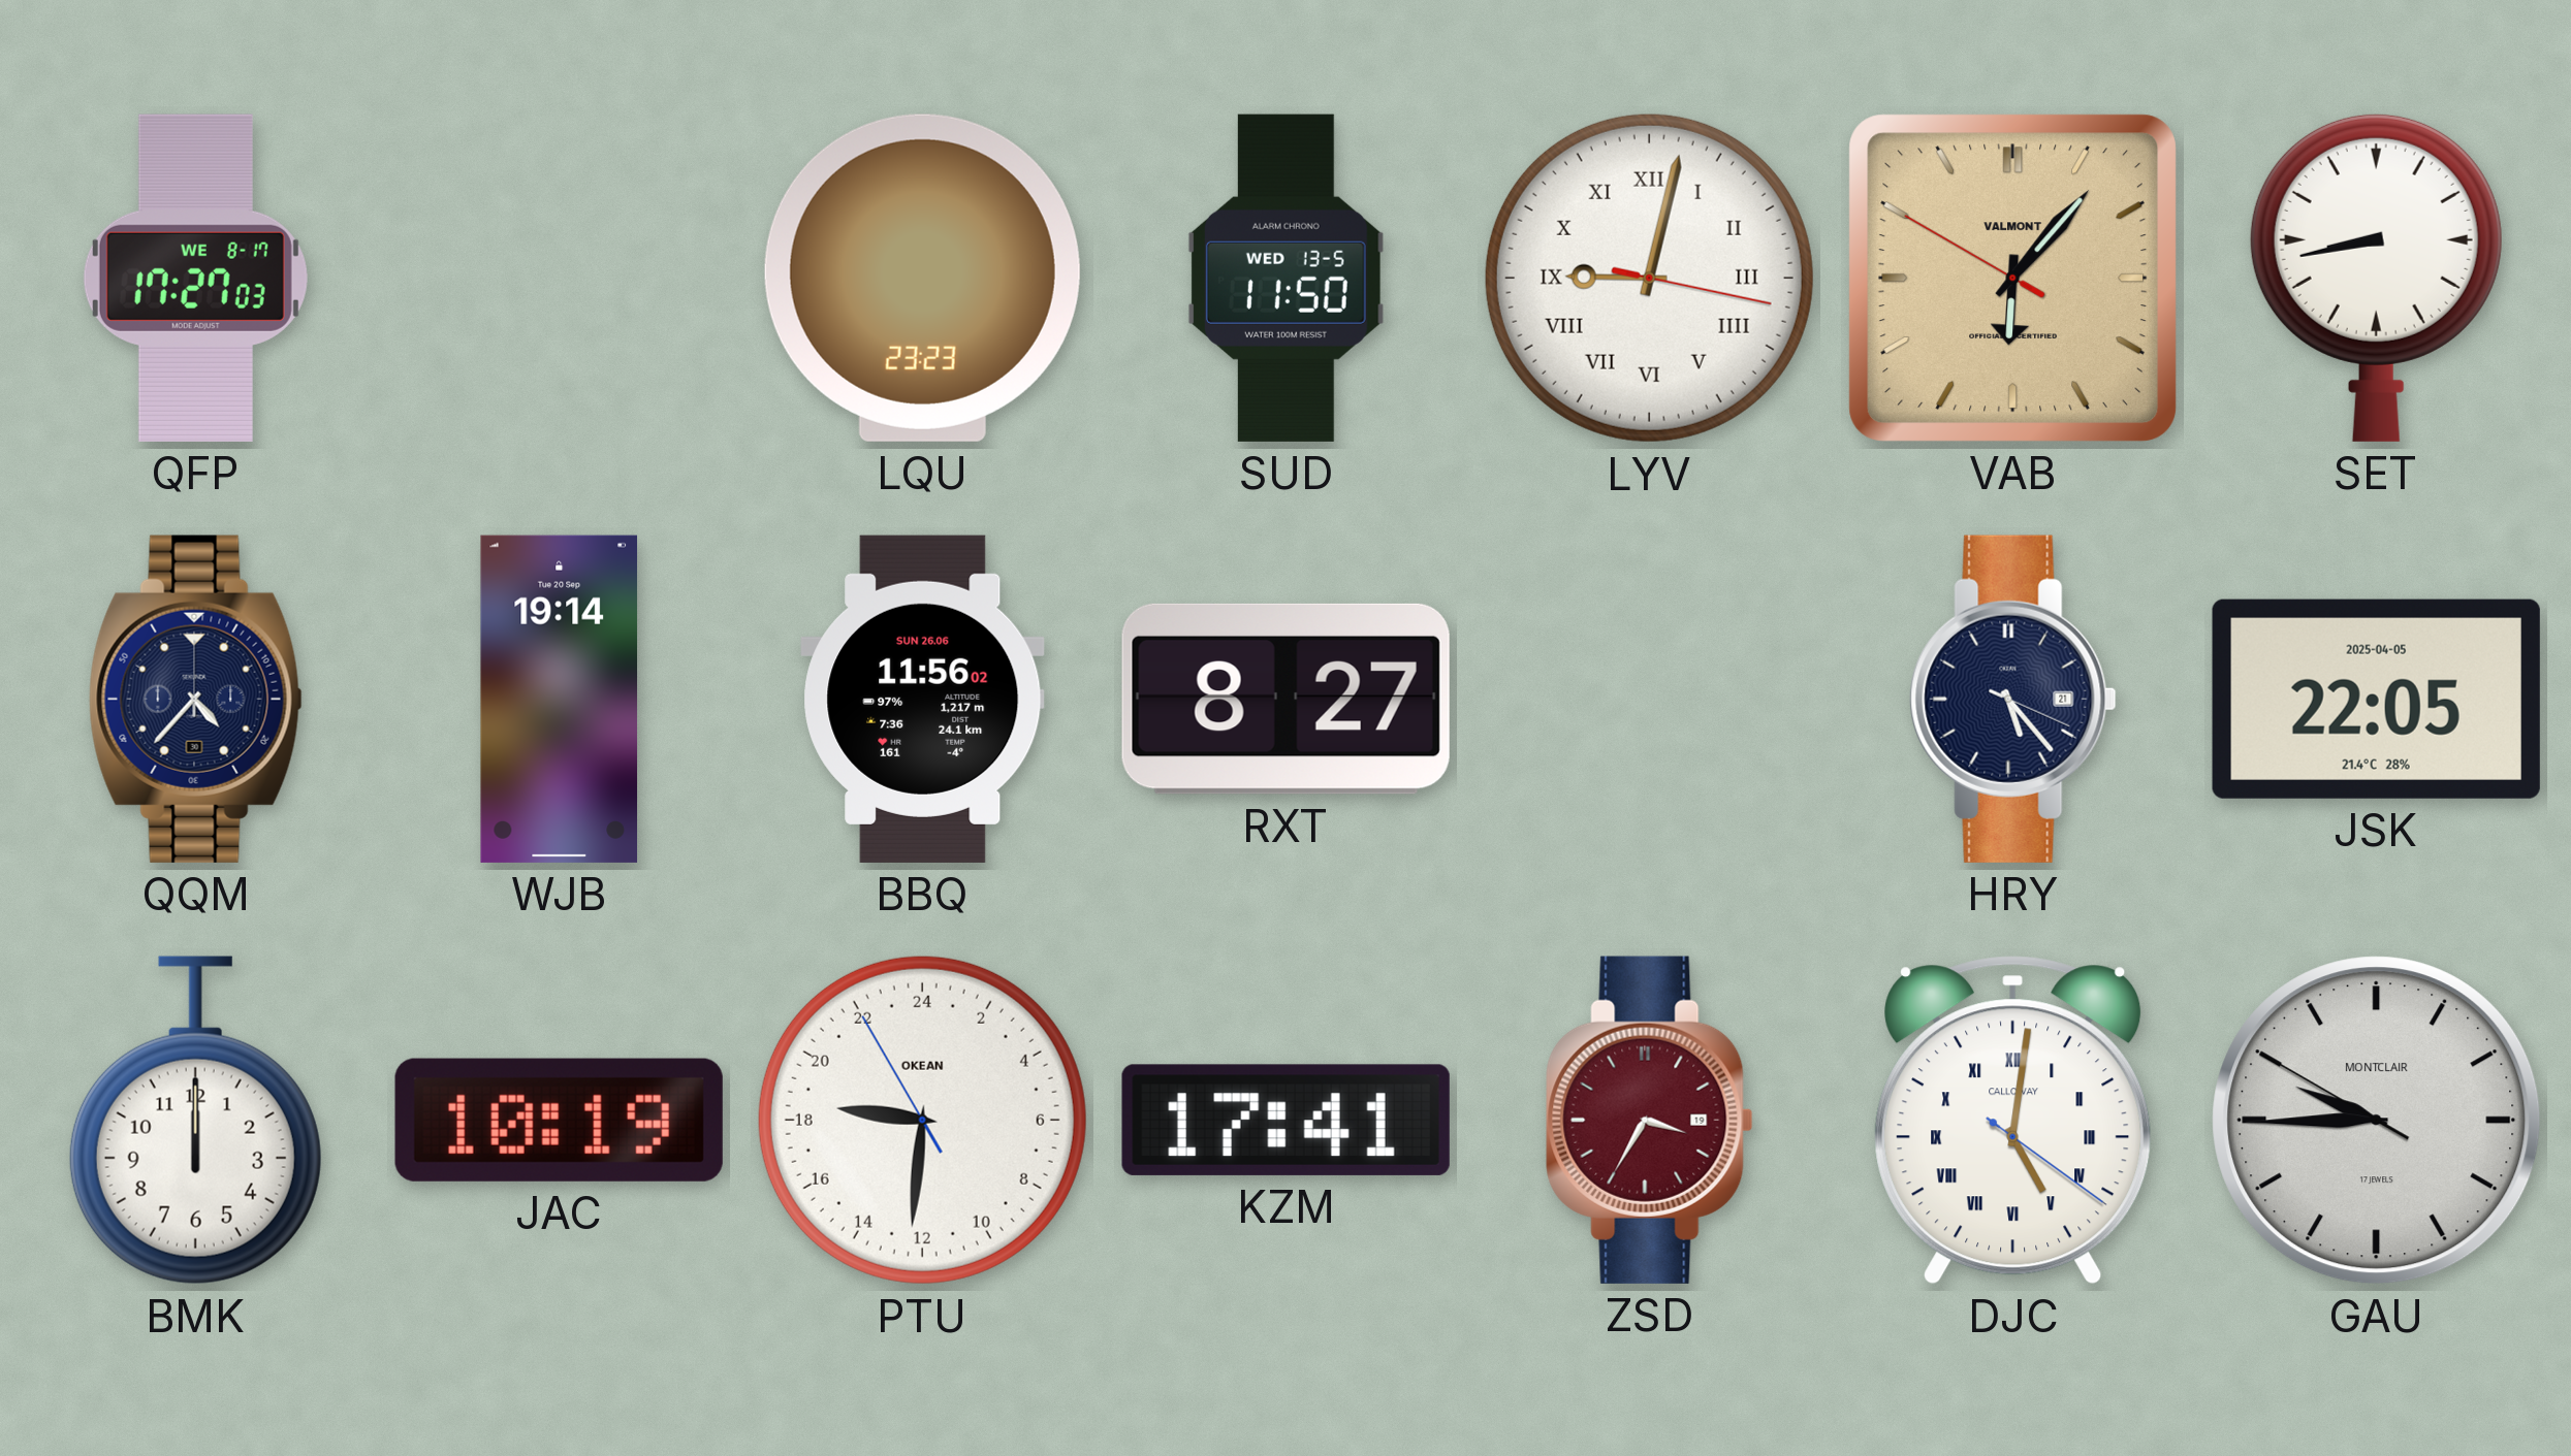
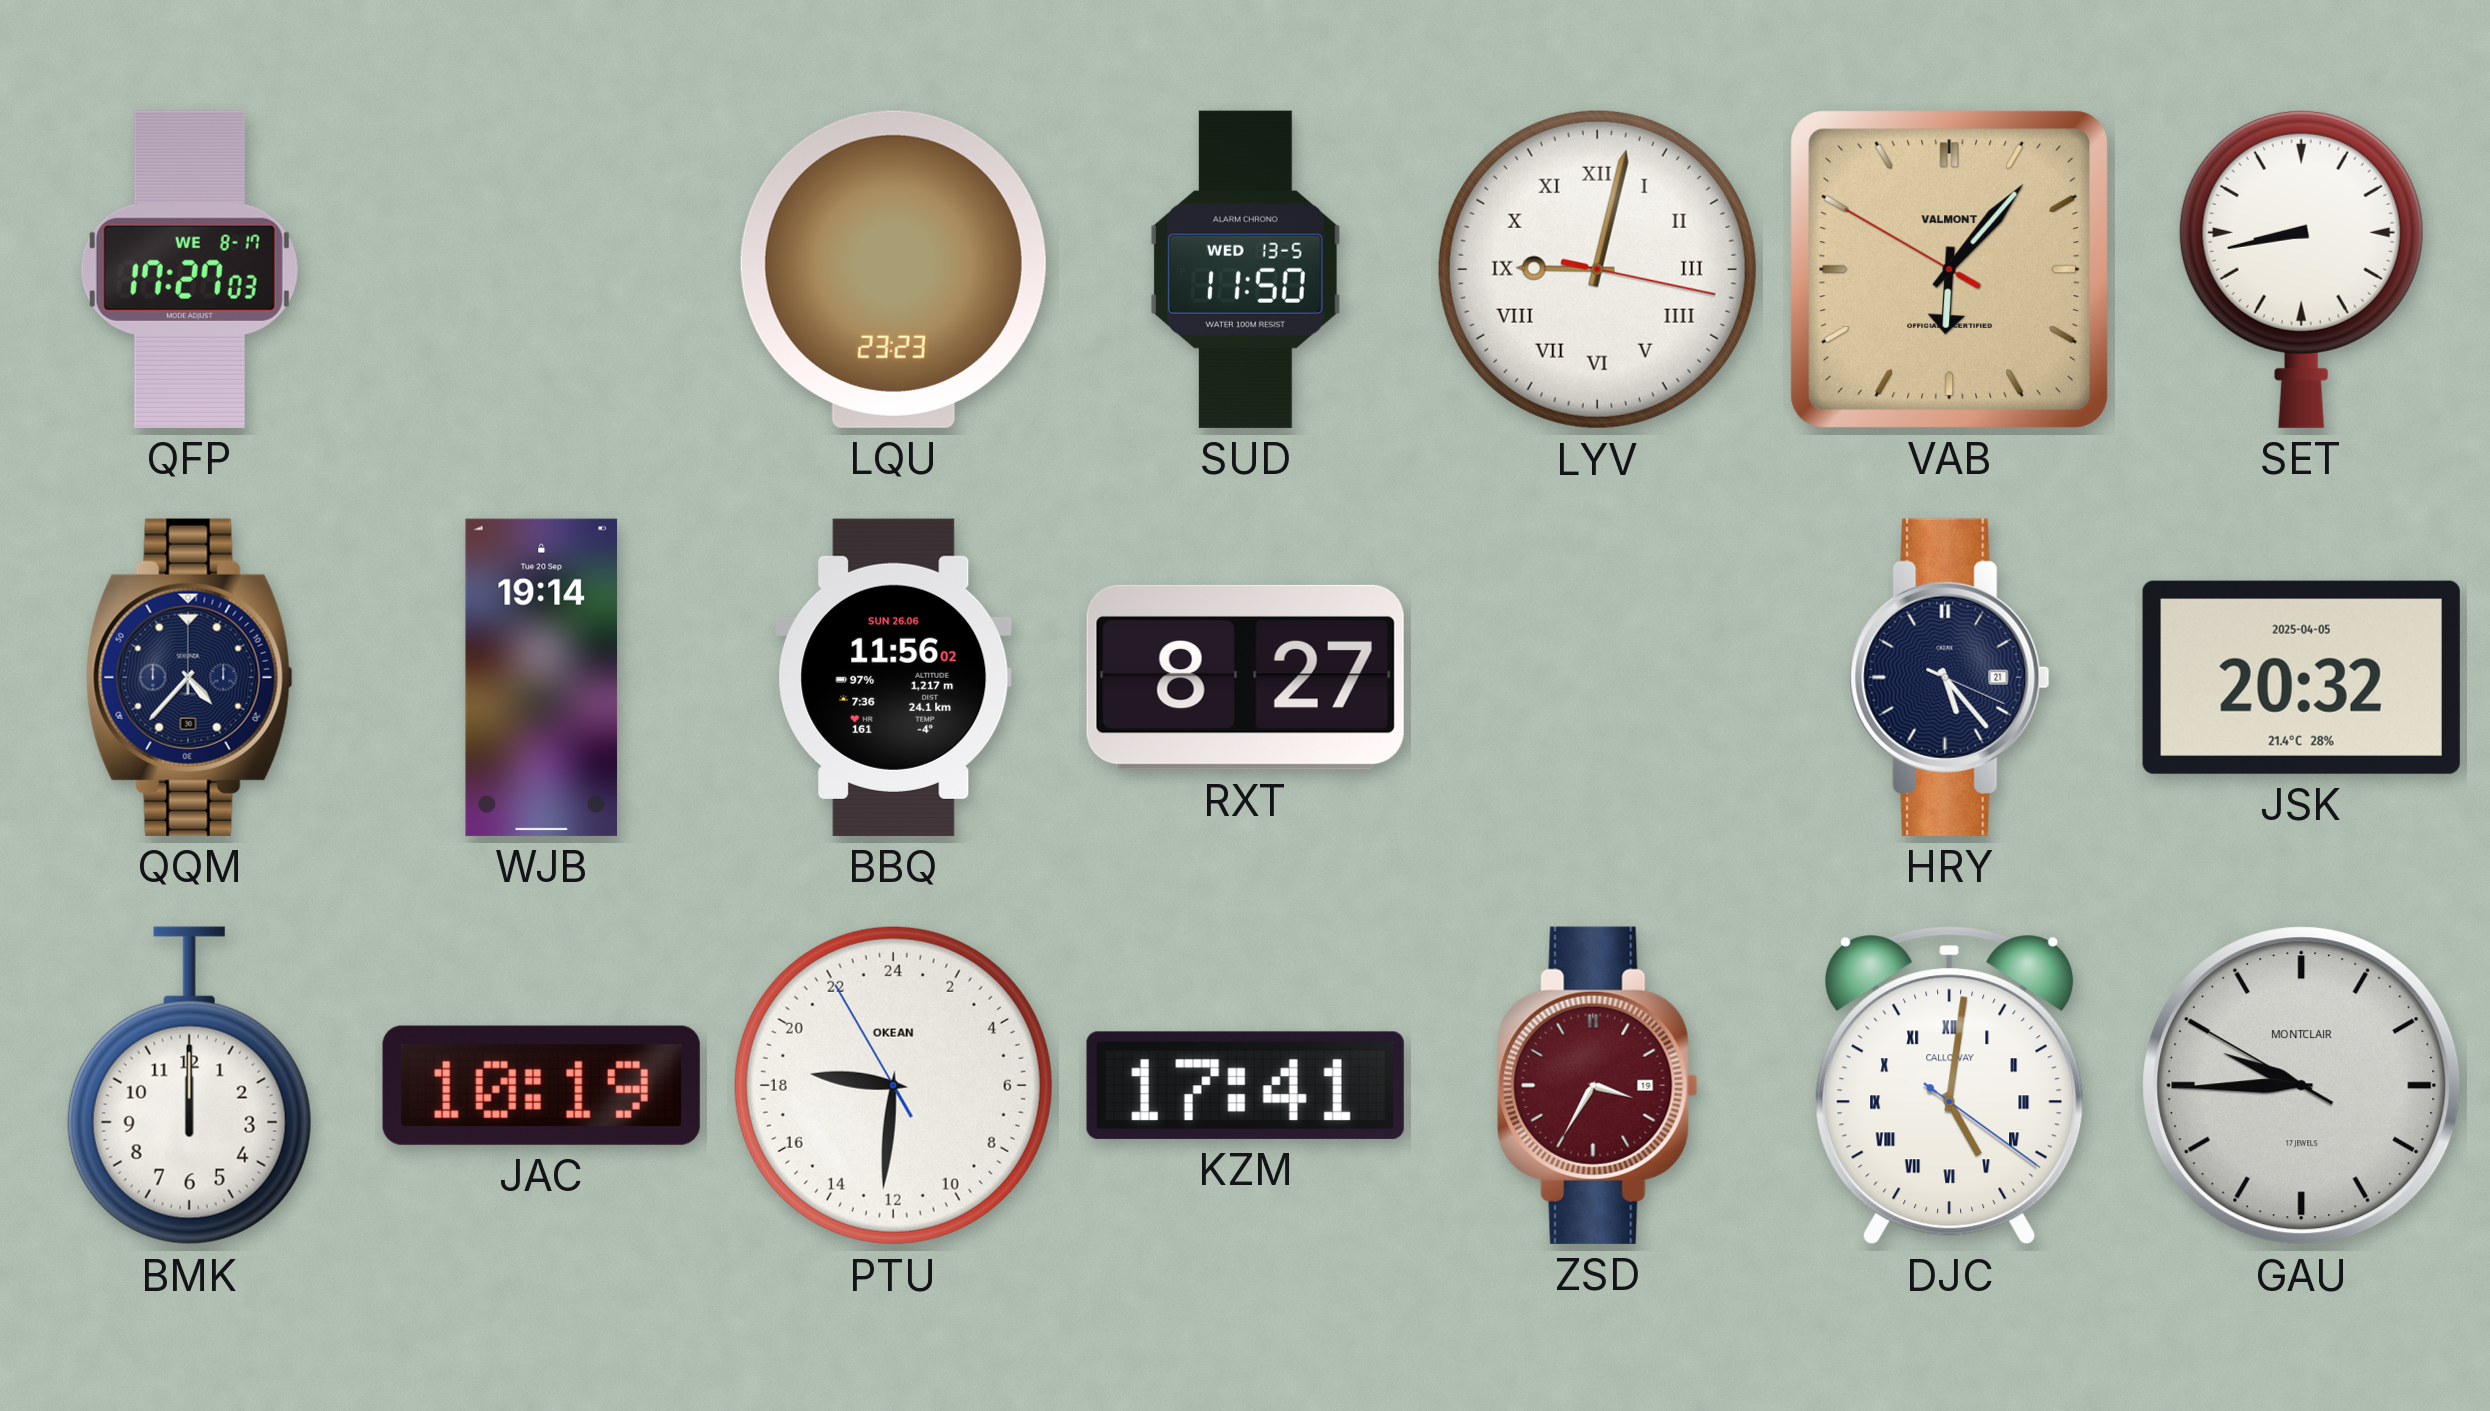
JSK: 22:05 -> 20:32 (2301, 677)
